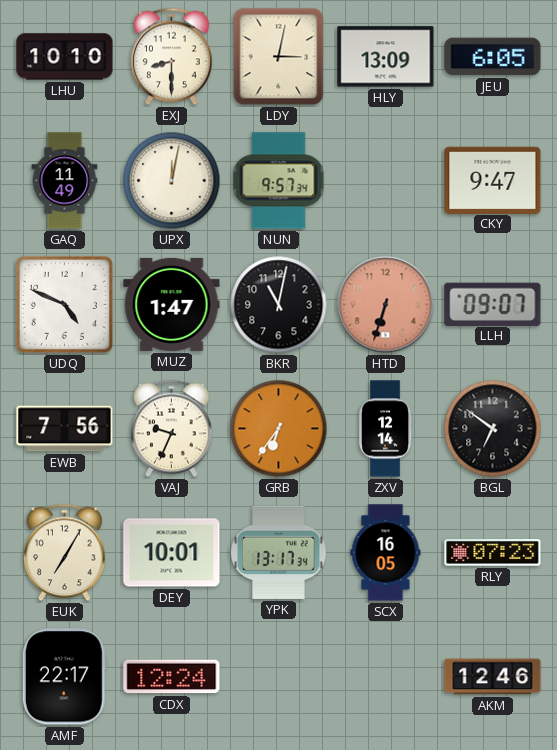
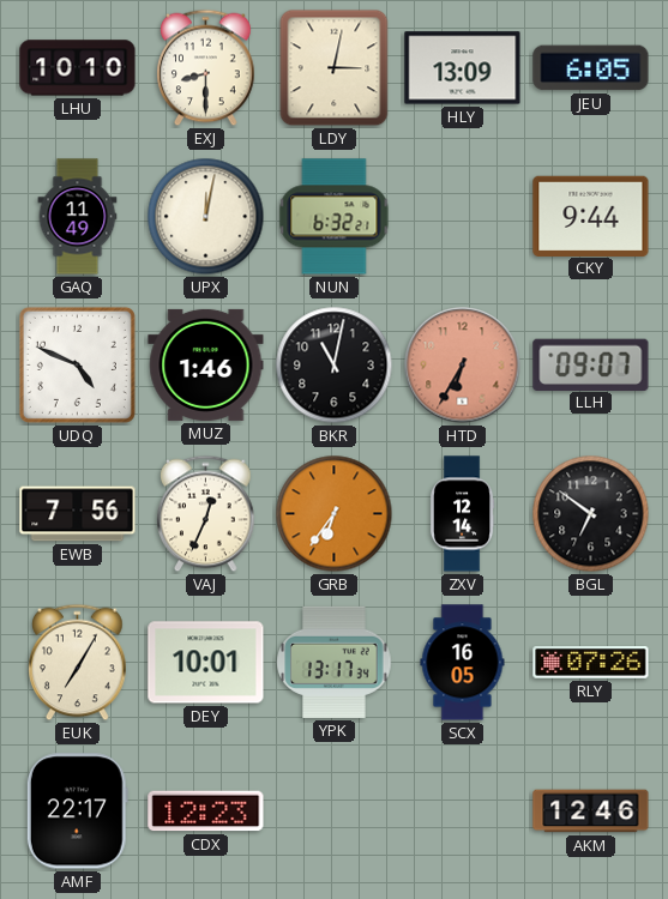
NUN: 9:57 -> 6:32 (335, 217)
CKY: 9:47 -> 9:44 (591, 216)
MUZ: 1:47 -> 1:46 (206, 364)
HTD: 6:33 -> 6:35 (463, 366)
VAJ: 9:34 -> 12:34 (206, 514)
RLY: 07:23 -> 07:26 (591, 663)
CDX: 12:24 -> 12:23 (206, 811)
